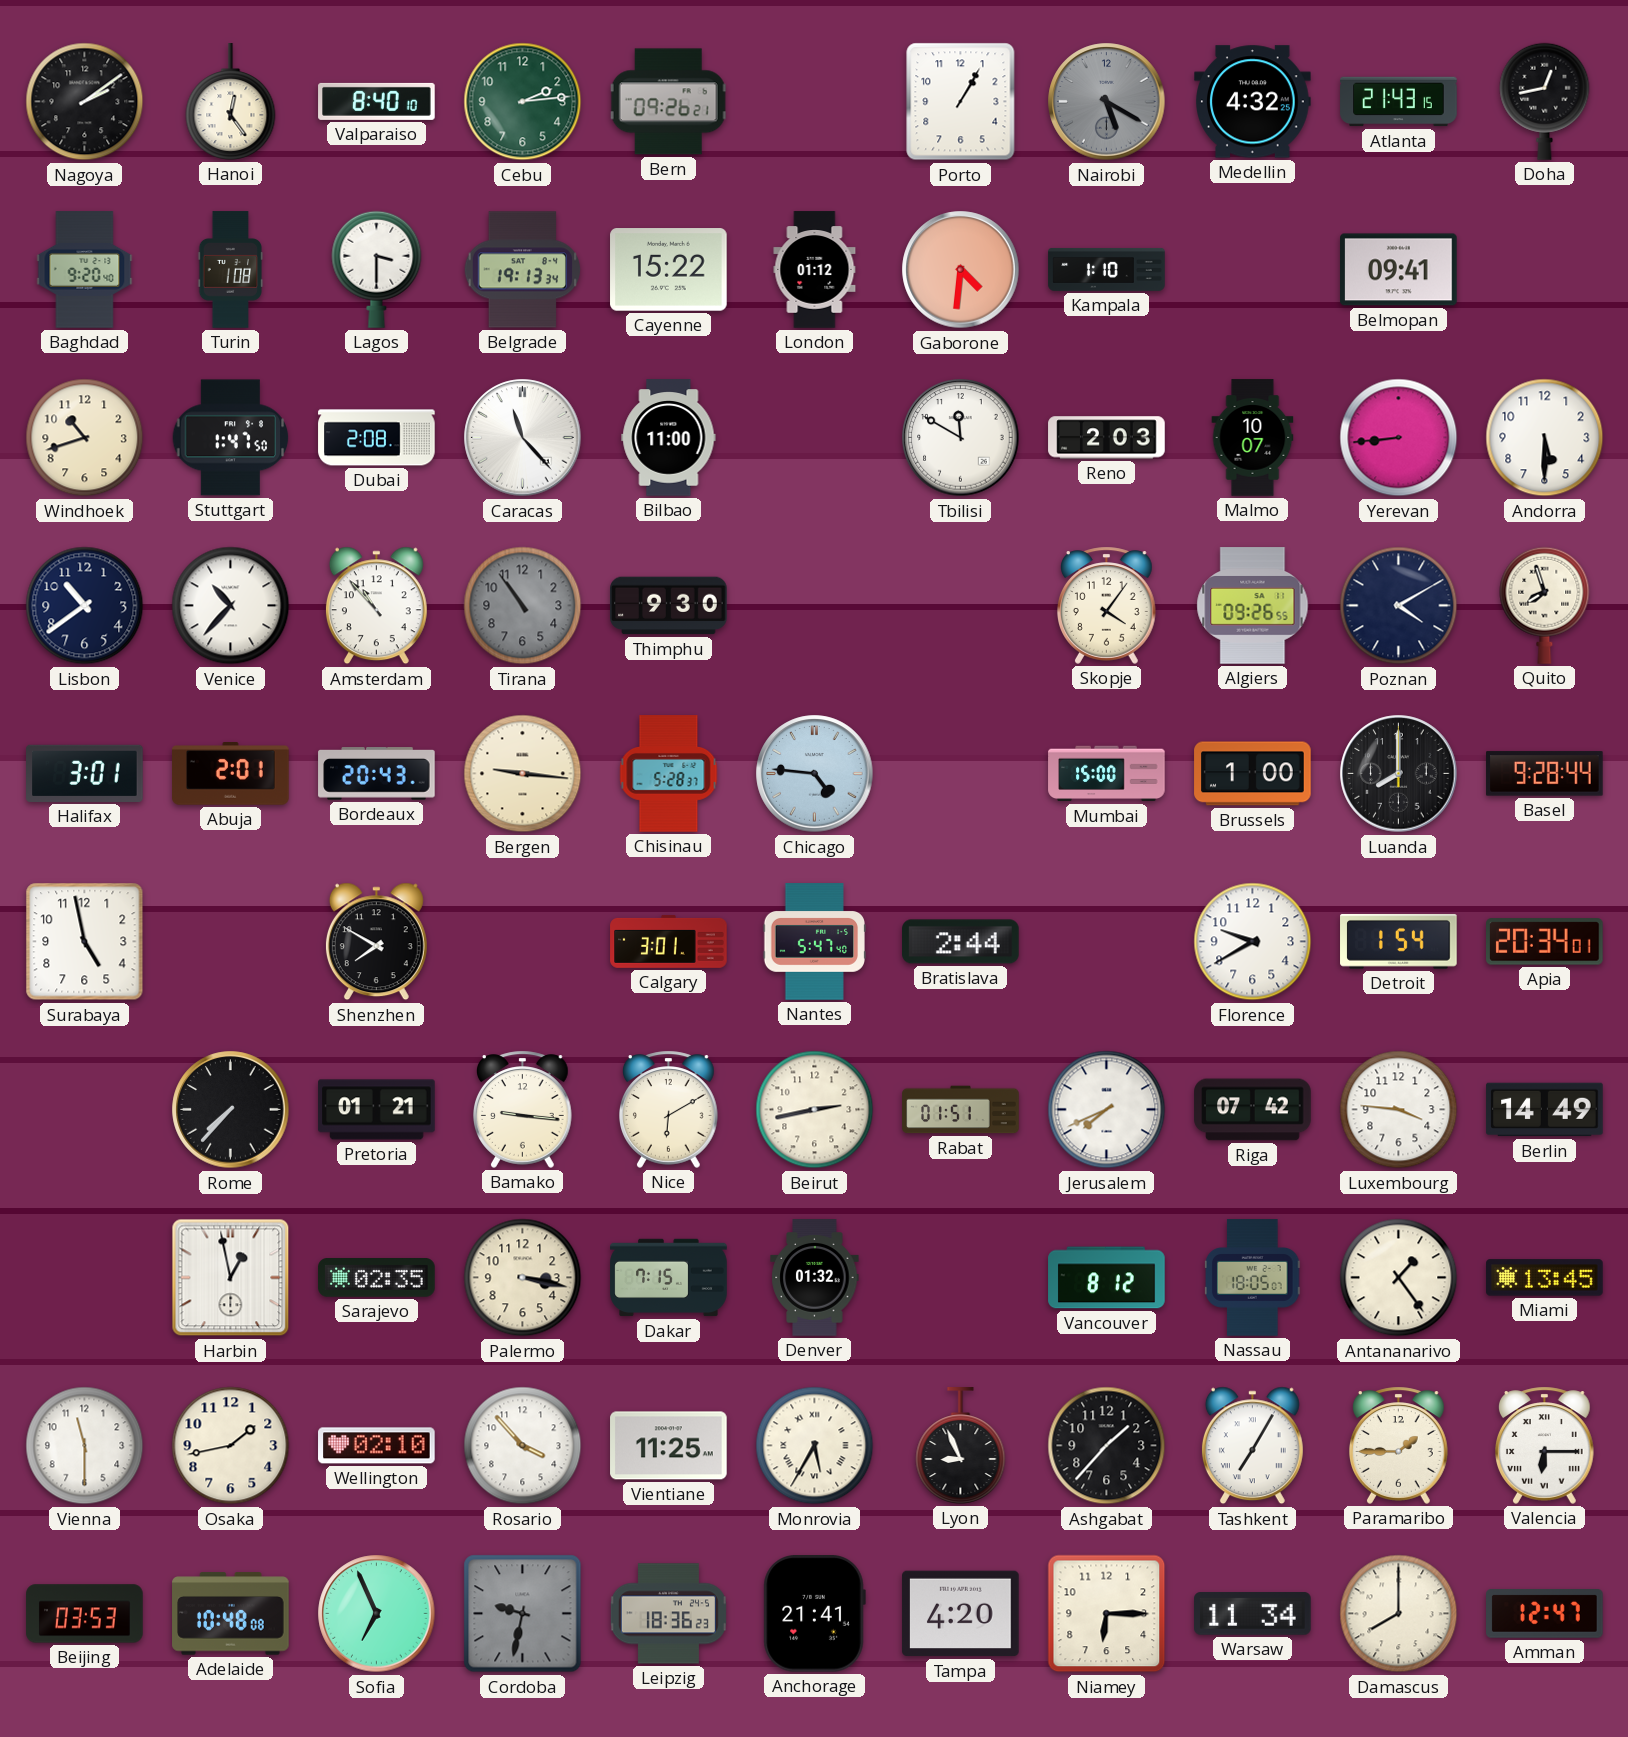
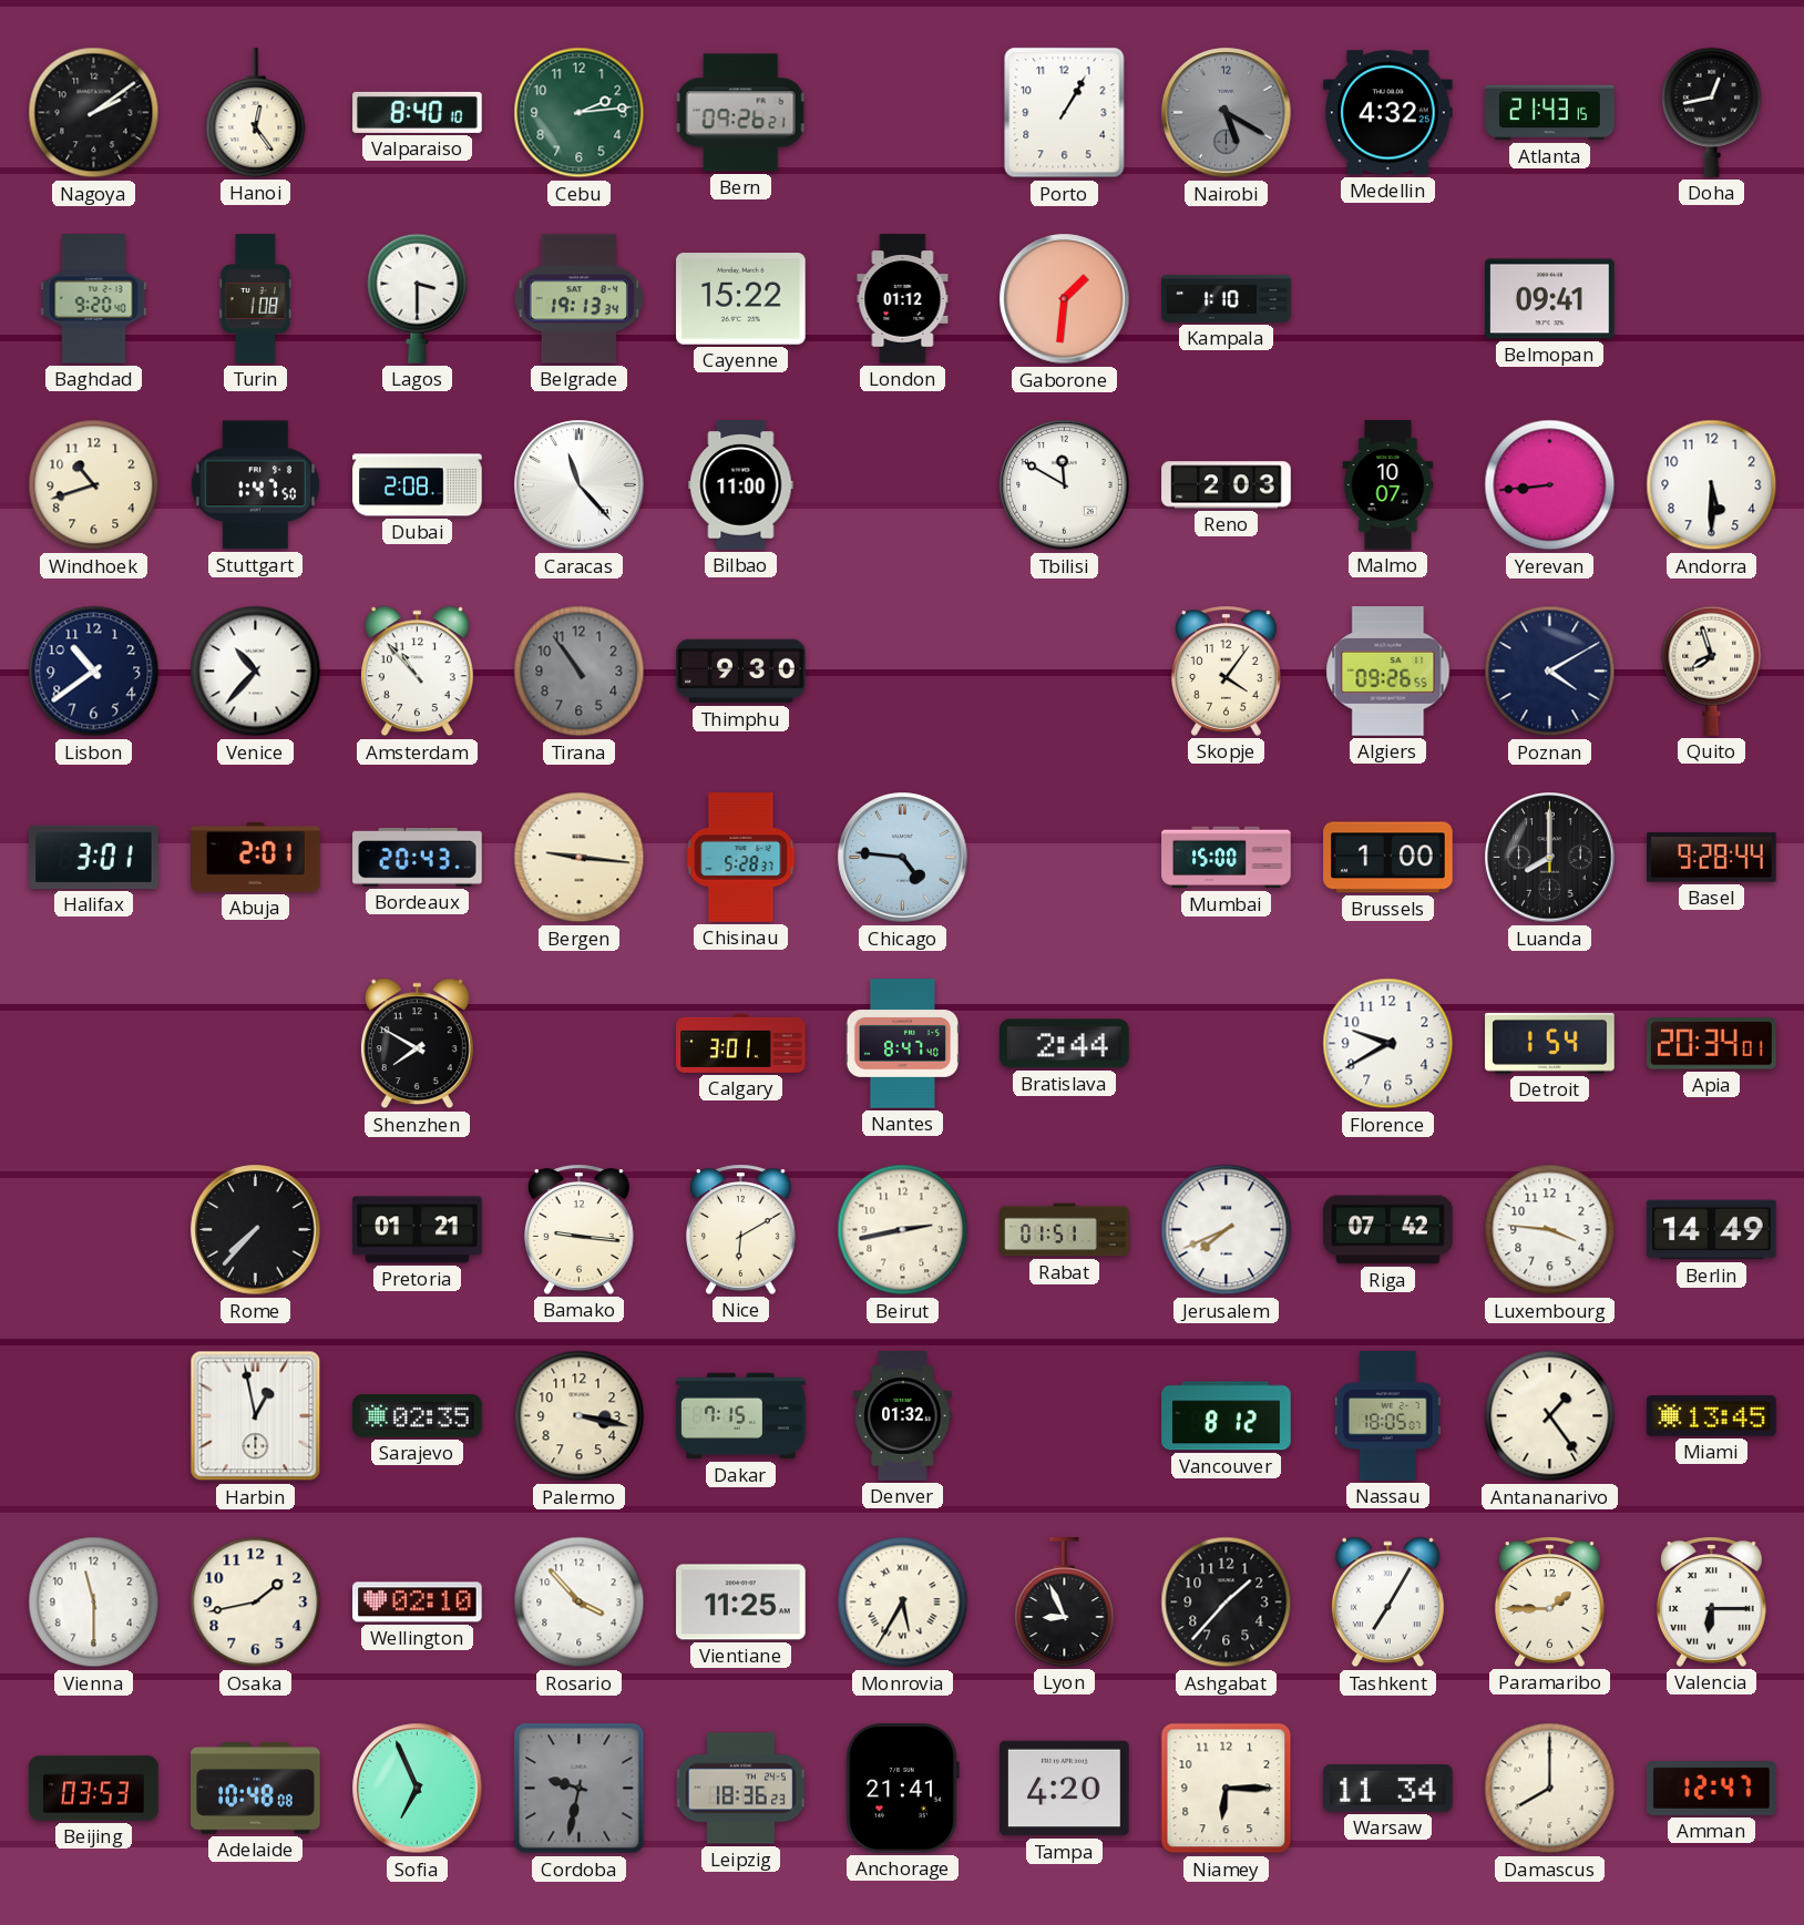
Gaborone: 4:31 -> 1:31 (1065, 299)
Surabaya: 4:58 -> none (85, 942)
Nantes: 5:47 -> 8:47 (902, 1044)
